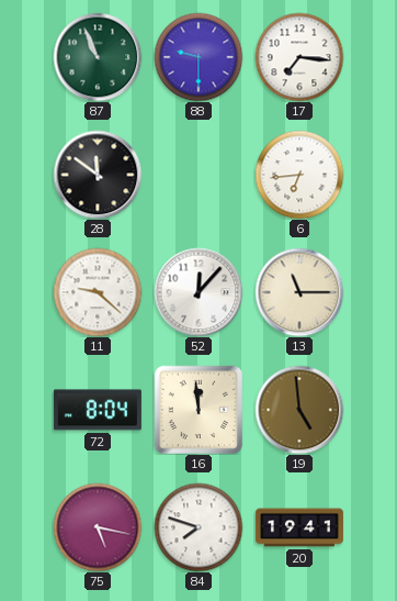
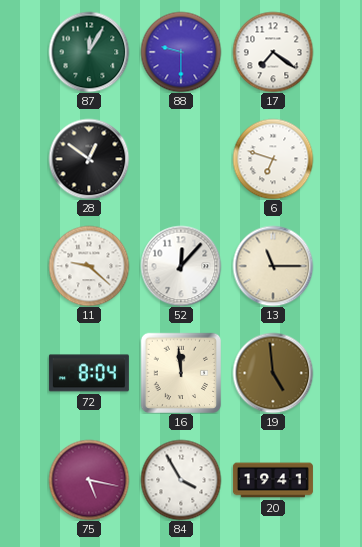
87: 10:56 -> 12:05 (89, 52)
17: 7:16 -> 7:21 (273, 52)
28: 11:51 -> 12:51 (89, 159)
6: 6:44 -> 6:48 (273, 159)
84: 7:48 -> 3:55 (181, 480)
